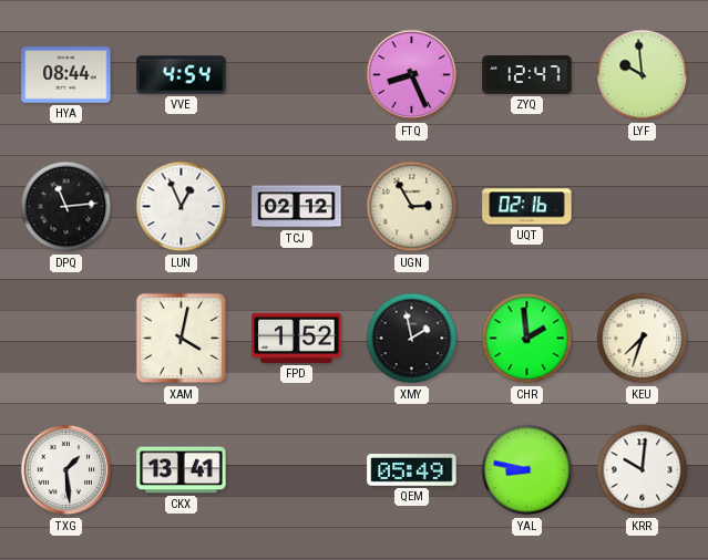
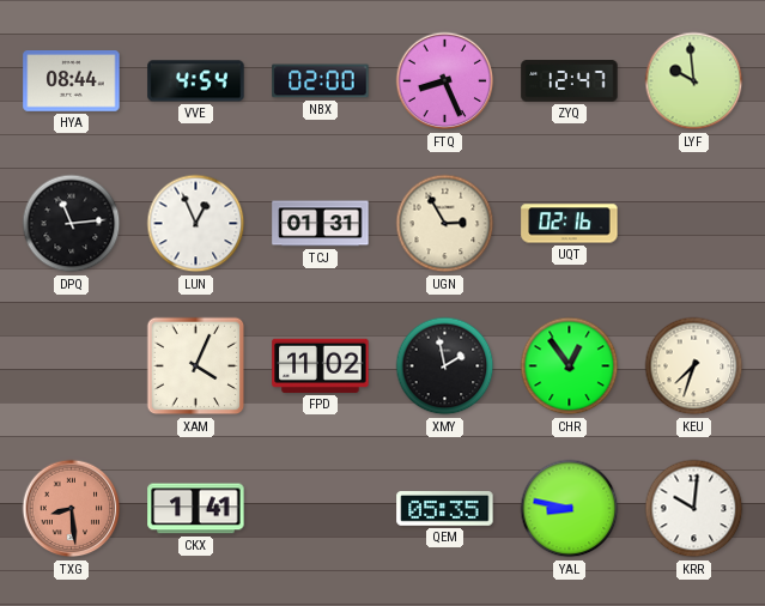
NBX: none -> 02:00 (321, 81)
TCJ: 02:12 -> 01:31 (321, 224)
XAM: 4:02 -> 4:04 (196, 366)
FPD: 1:52 -> 11:02 (321, 365)
CHR: 1:59 -> 12:54 (570, 366)
TXG: 1:29 -> 8:29 (72, 509)
TXG dial: white -> salmon (72, 509)
CKX: 13:41 -> 1:41 (196, 509)
QEM: 05:49 -> 05:35 (445, 509)
